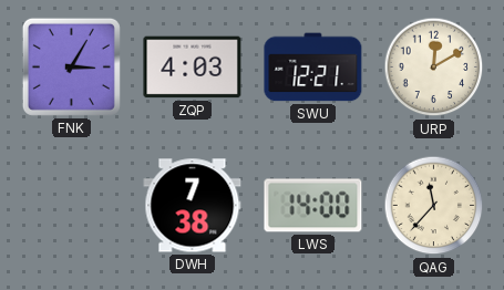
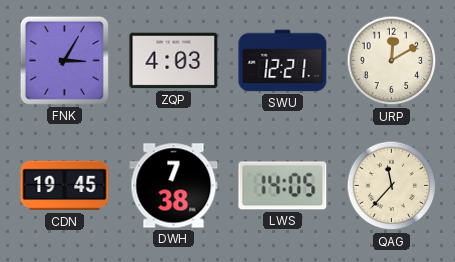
CDN: none -> 19:45 (65, 186)
LWS: 14:00 -> 14:05 (283, 186)
